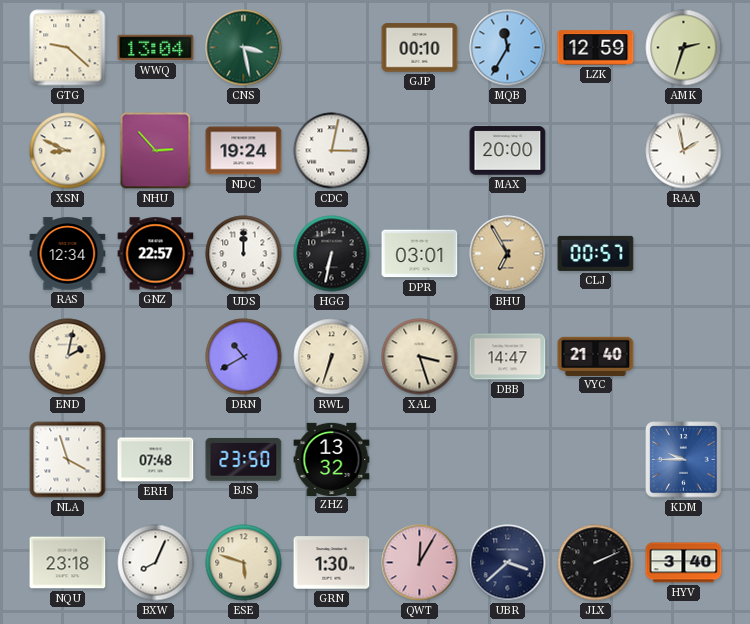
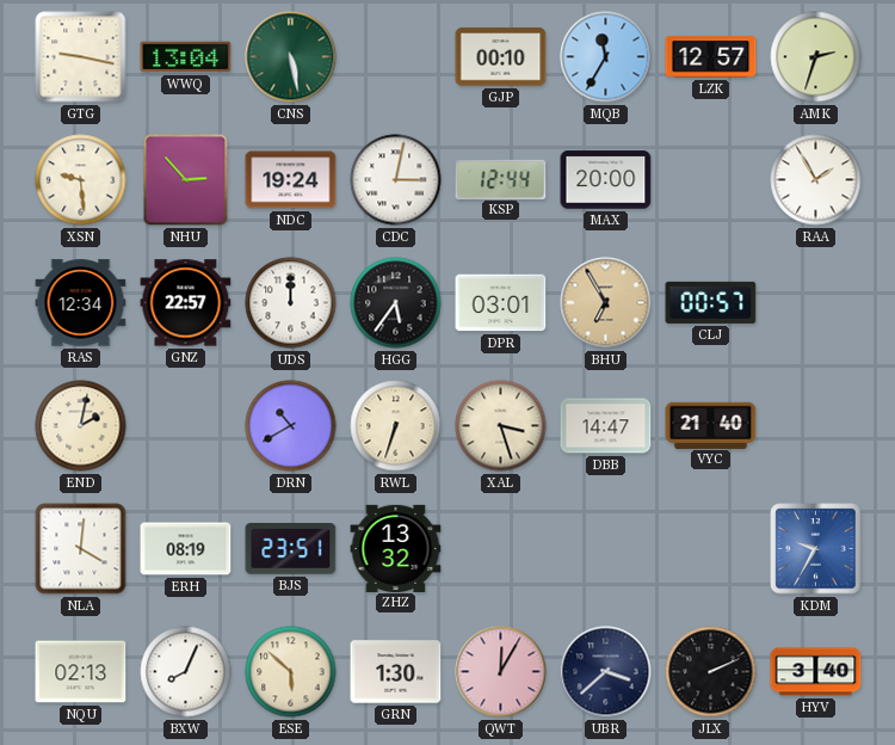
GTG: 9:22 -> 9:17 (81, 57)
CNS: 3:28 -> 5:28 (291, 57)
LZK: 12:59 -> 12:57 (711, 57)
XSN: 8:49 -> 9:29 (81, 180)
KSP: none -> 12:44 (501, 179)
RAA: 1:58 -> 1:55 (816, 180)
HGG: 6:32 -> 5:36 (396, 303)
NLA: 3:57 -> 4:01 (81, 549)
ERH: 07:48 -> 08:19 (186, 549)
BJS: 23:50 -> 23:51 (291, 548)
KDM: 9:45 -> 9:35 (816, 549)
NQU: 23:18 -> 02:13 (81, 672)
ESE: 5:48 -> 5:52 (291, 672)
